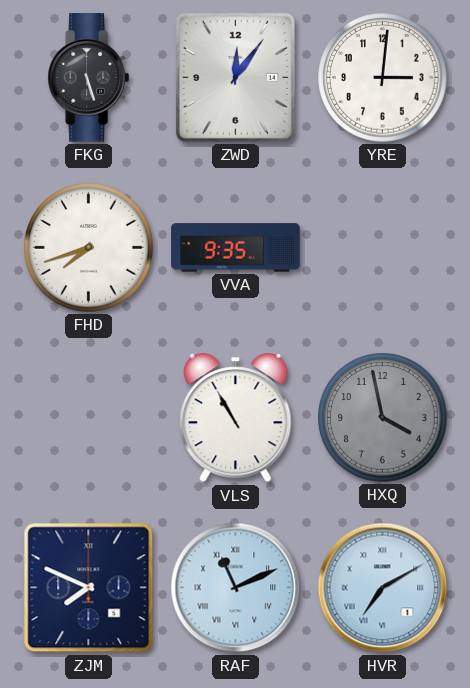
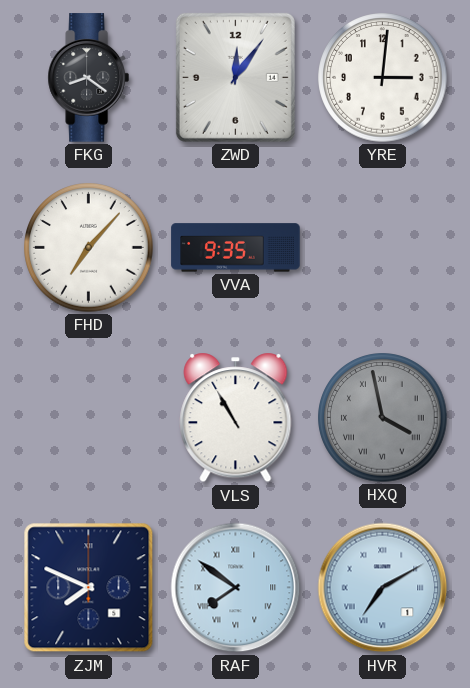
FKG: 5:27 -> 8:21 (88, 78)
FHD: 7:42 -> 7:07 (89, 248)
HXQ numerals: Arabic -> Roman (383, 418)
RAF: 11:11 -> 7:51 (236, 588)
